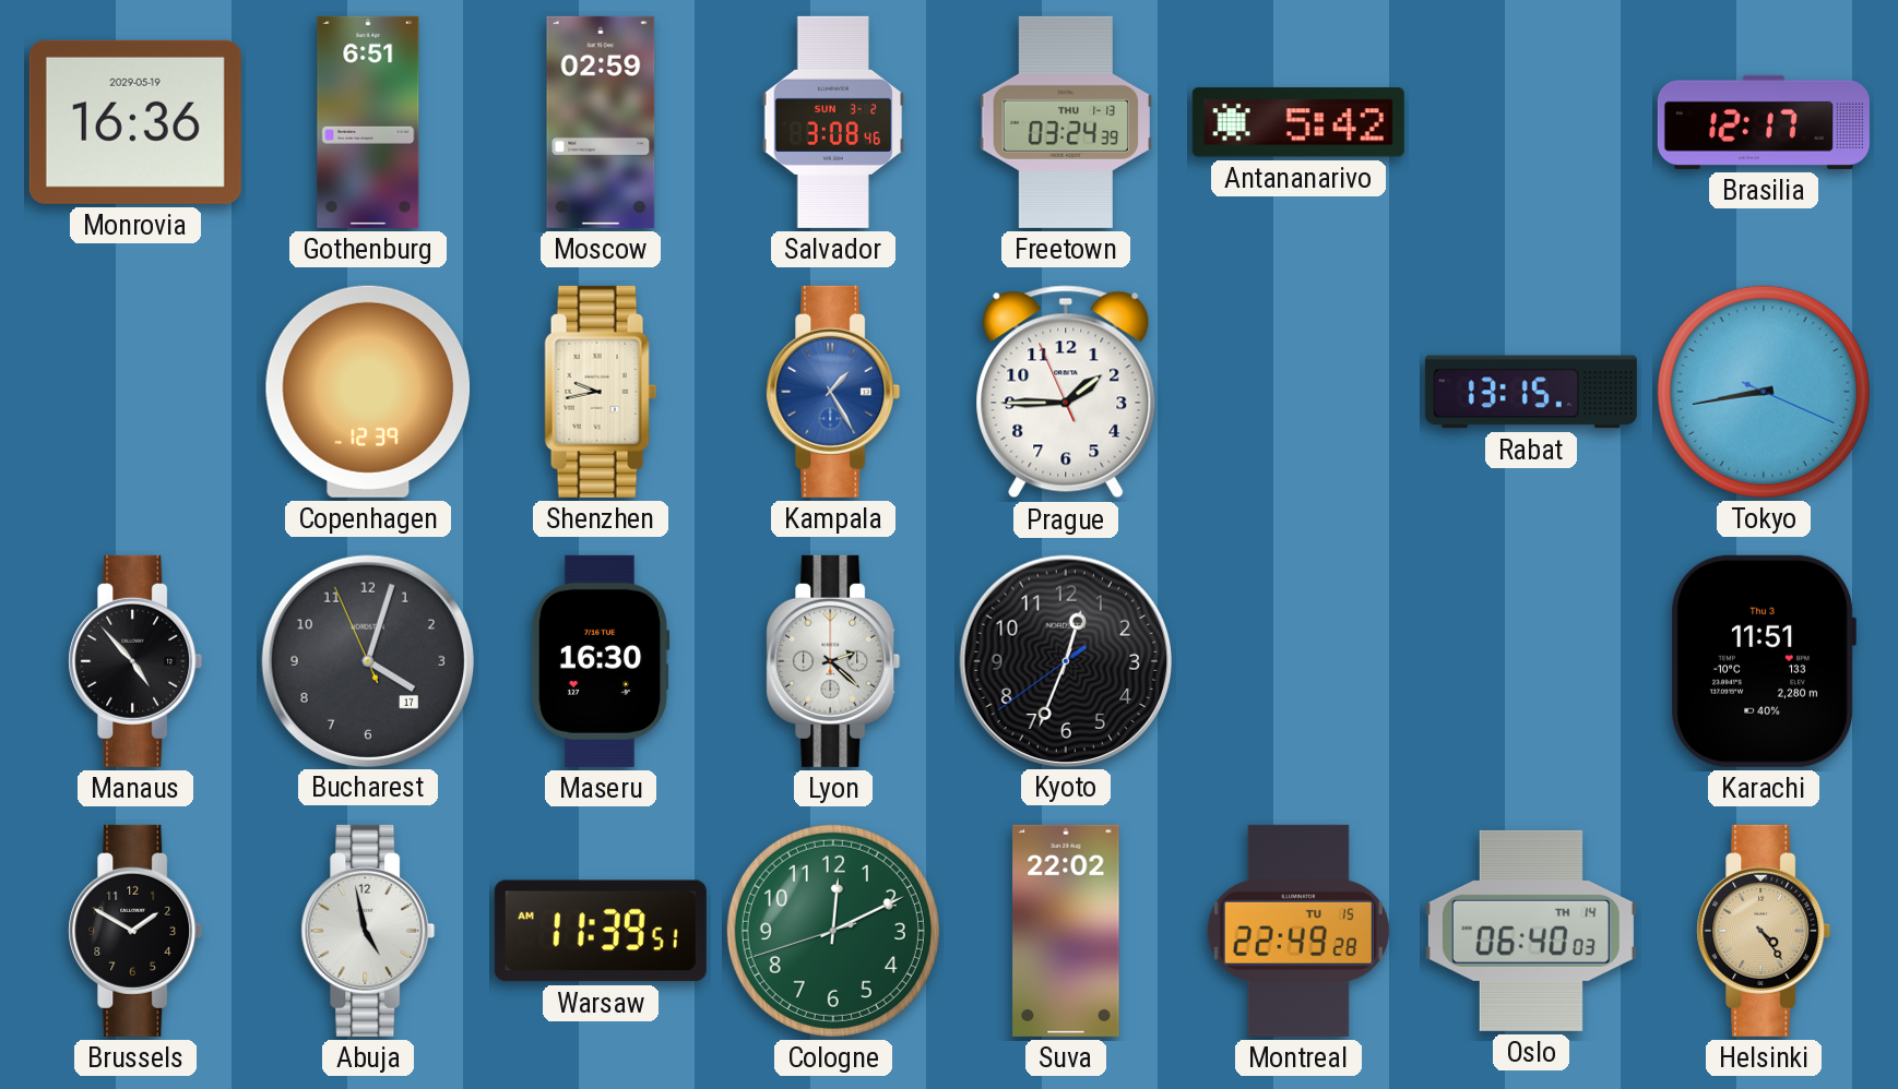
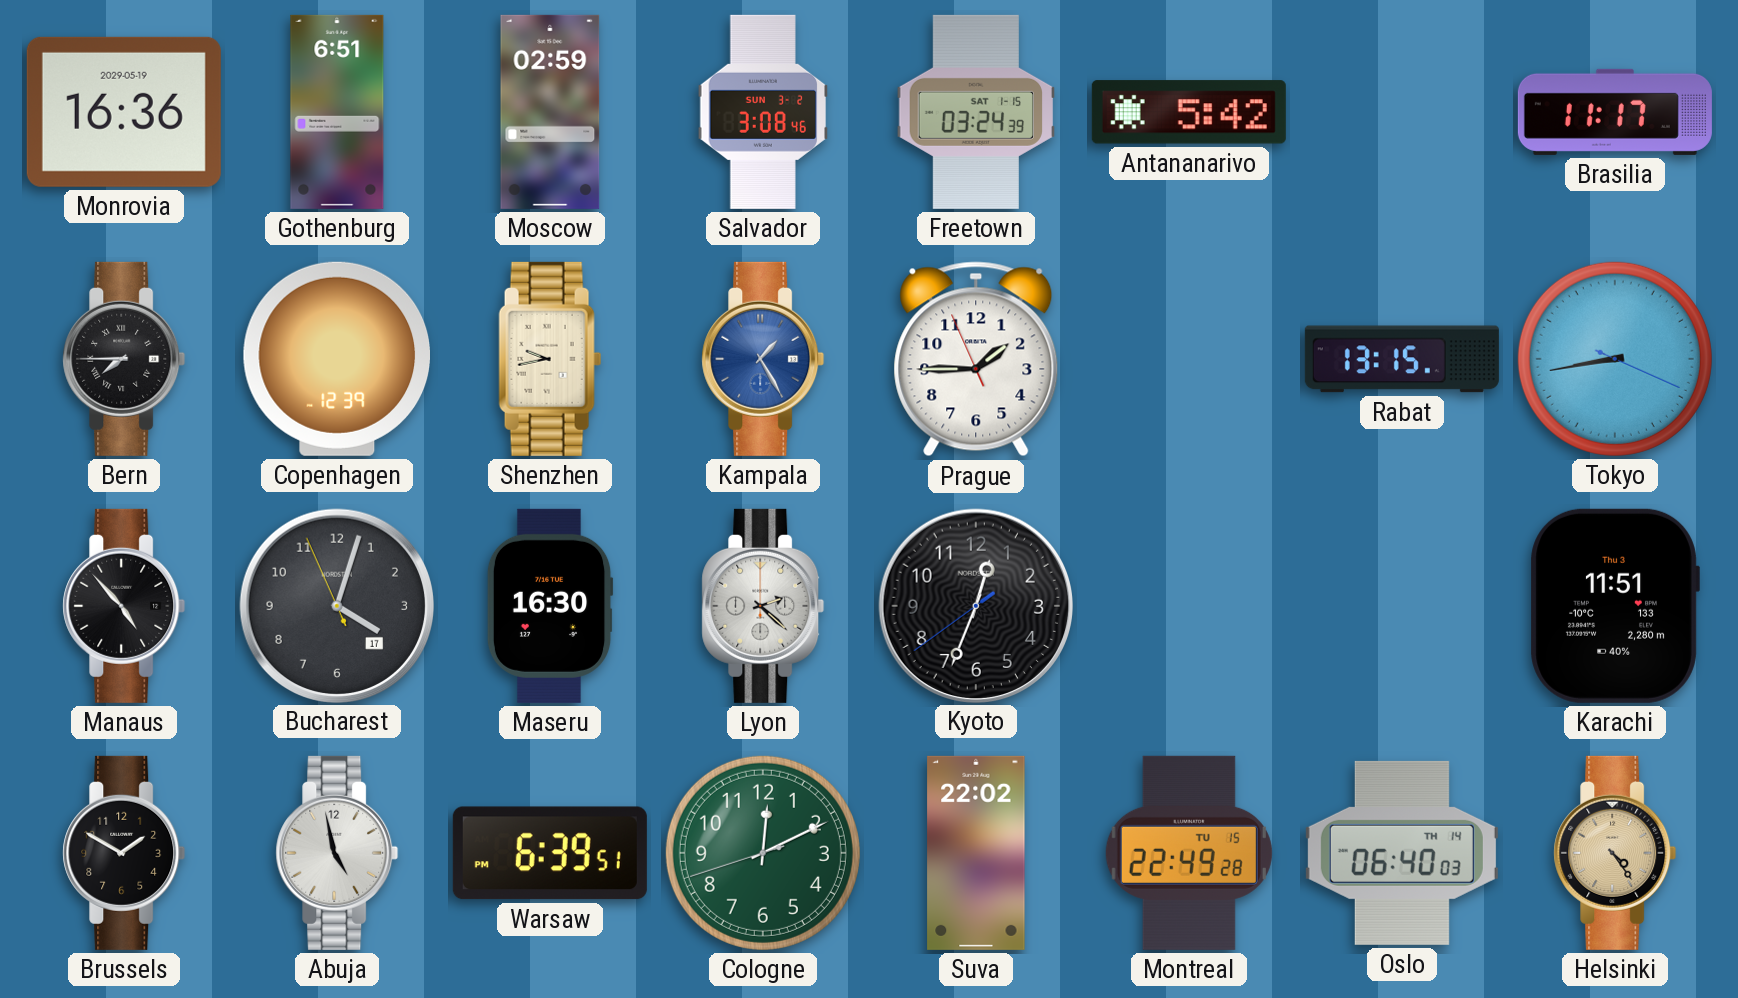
Freetown date: THU 1-13 -> SAT 1-15 (976, 112)
Brasilia: 12:17 -> 11:17 (1615, 112)
Bern: none -> 7:45 (124, 359)
Warsaw: 11:39 -> 6:39 (550, 853)
